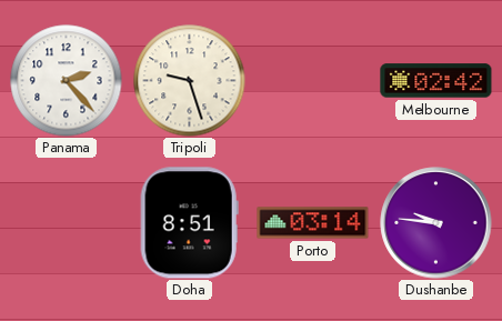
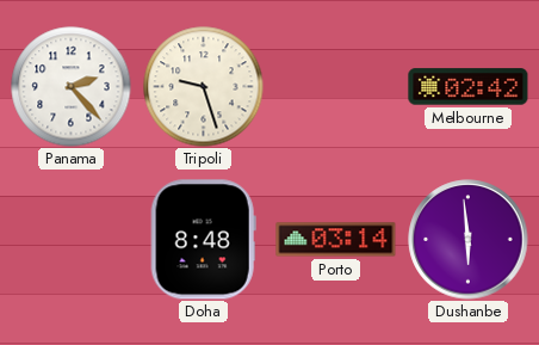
Doha: 8:51 -> 8:48 (203, 240)
Dushanbe: 9:46 -> 5:59 (469, 240)
